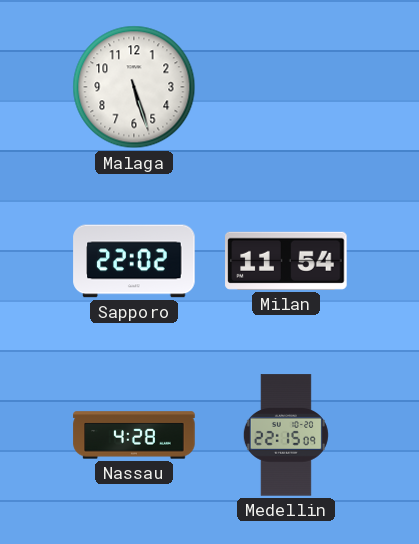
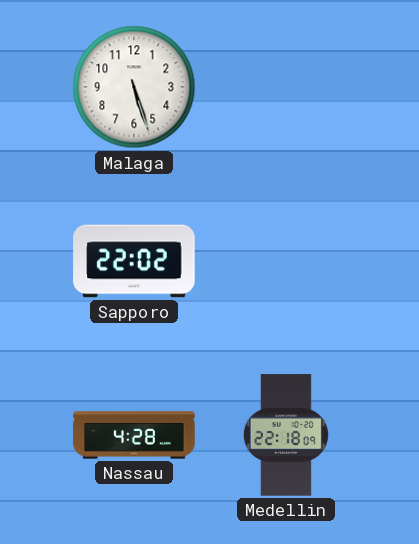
Milan: 11:54 -> none (286, 261)
Medellin: 22:15 -> 22:18 (286, 435)
